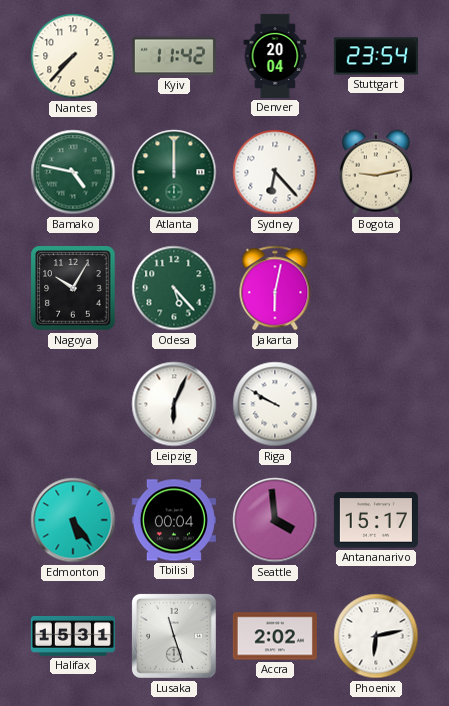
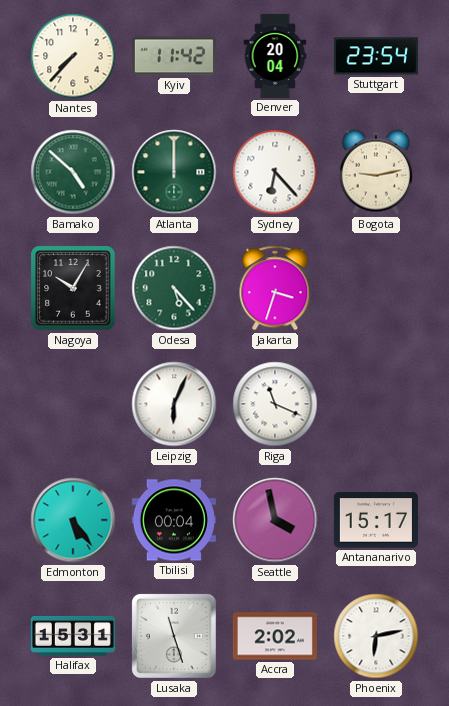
Bamako: 4:47 -> 4:52 (73, 172)
Jakarta: 6:02 -> 3:33 (275, 288)
Riga: 9:50 -> 11:19 (275, 404)
Seattle: 3:59 -> 3:58 (275, 520)
